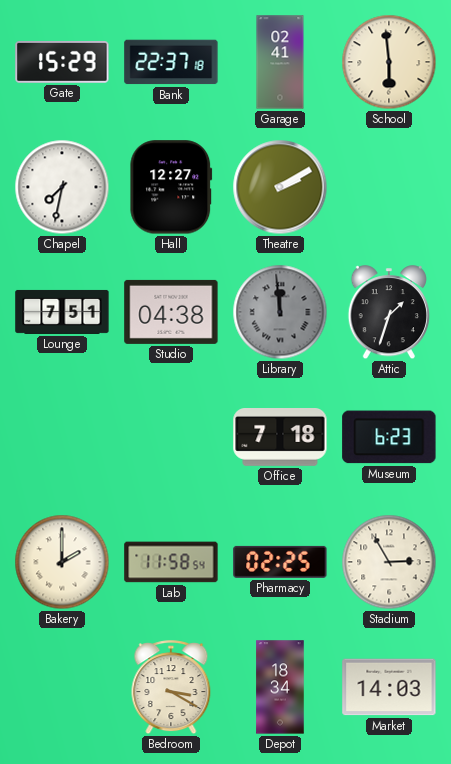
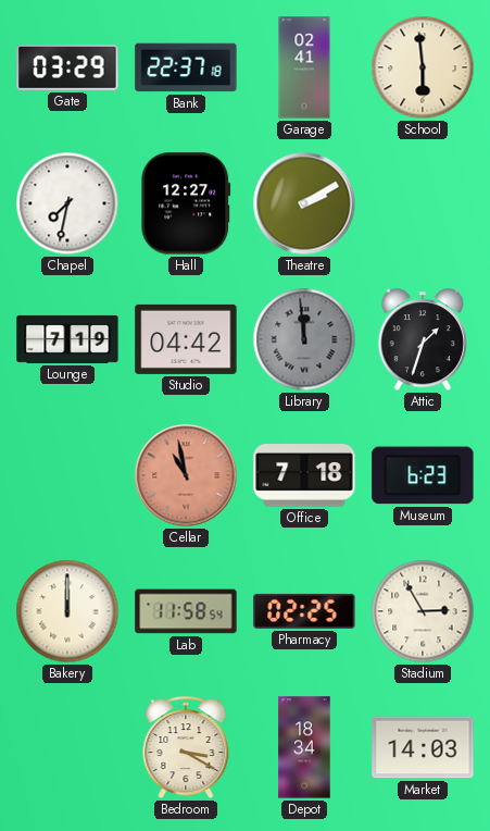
Gate: 15:29 -> 03:29 (67, 67)
Lounge: 7:51 -> 7:19 (67, 339)
Studio: 04:38 -> 04:42 (186, 339)
Cellar: none -> 10:58 (186, 475)
Bakery: 2:00 -> 12:00 (67, 611)
